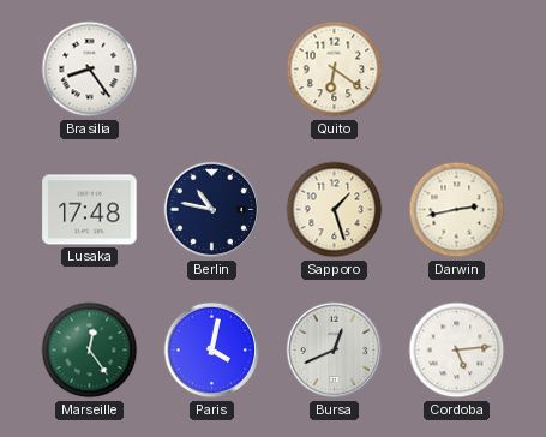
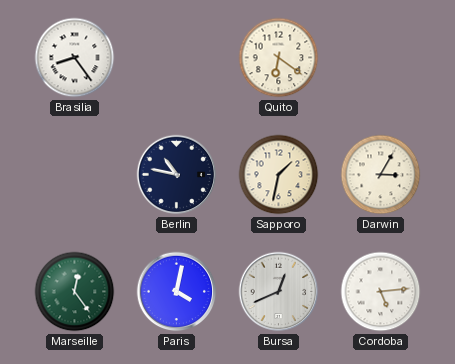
Lusaka: 17:48 -> none (90, 210)
Sapporo: 1:27 -> 1:32 (279, 175)
Darwin: 2:43 -> 3:05 (381, 175)
